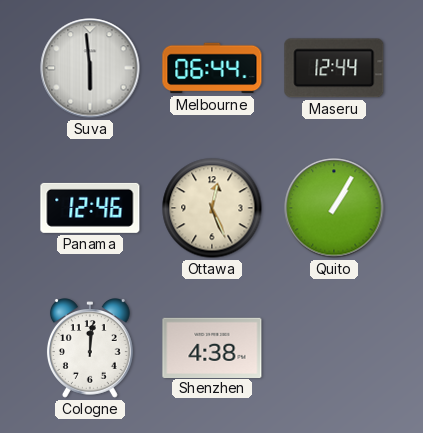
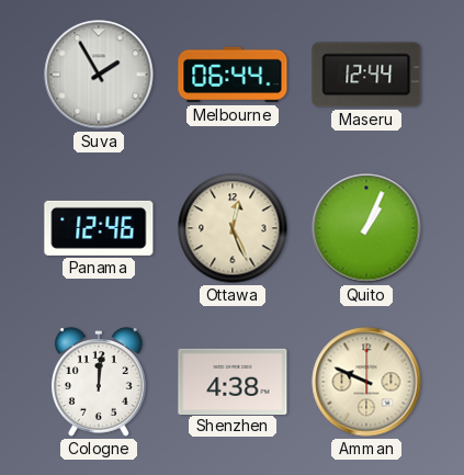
Suva: 5:59 -> 1:55 (99, 75)
Quito: 1:05 -> 1:04 (366, 228)
Amman: none -> 9:49 (366, 382)
